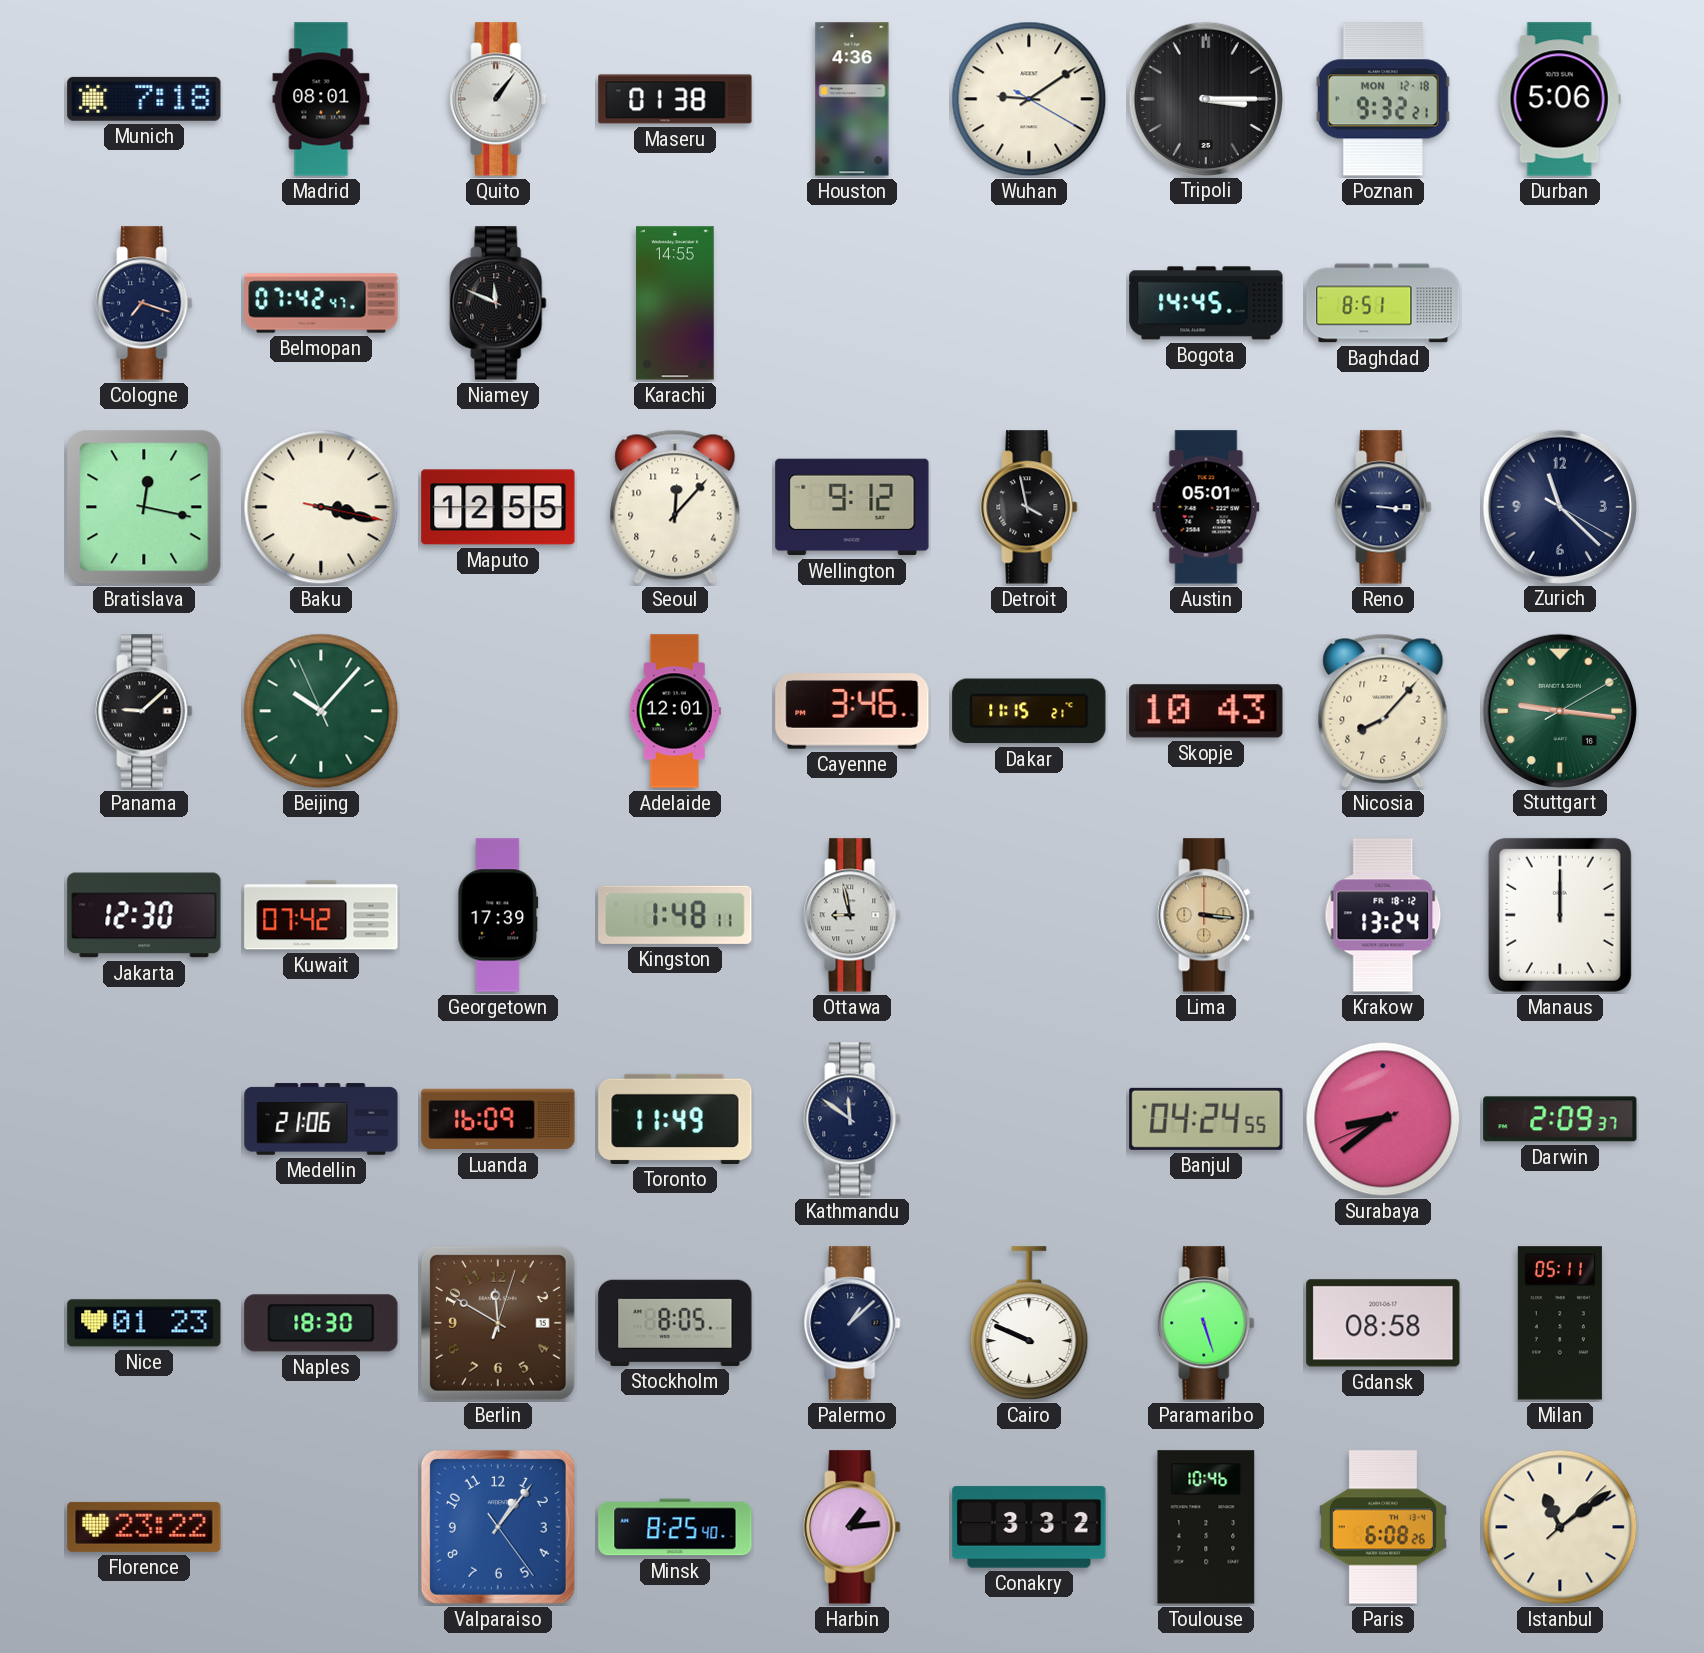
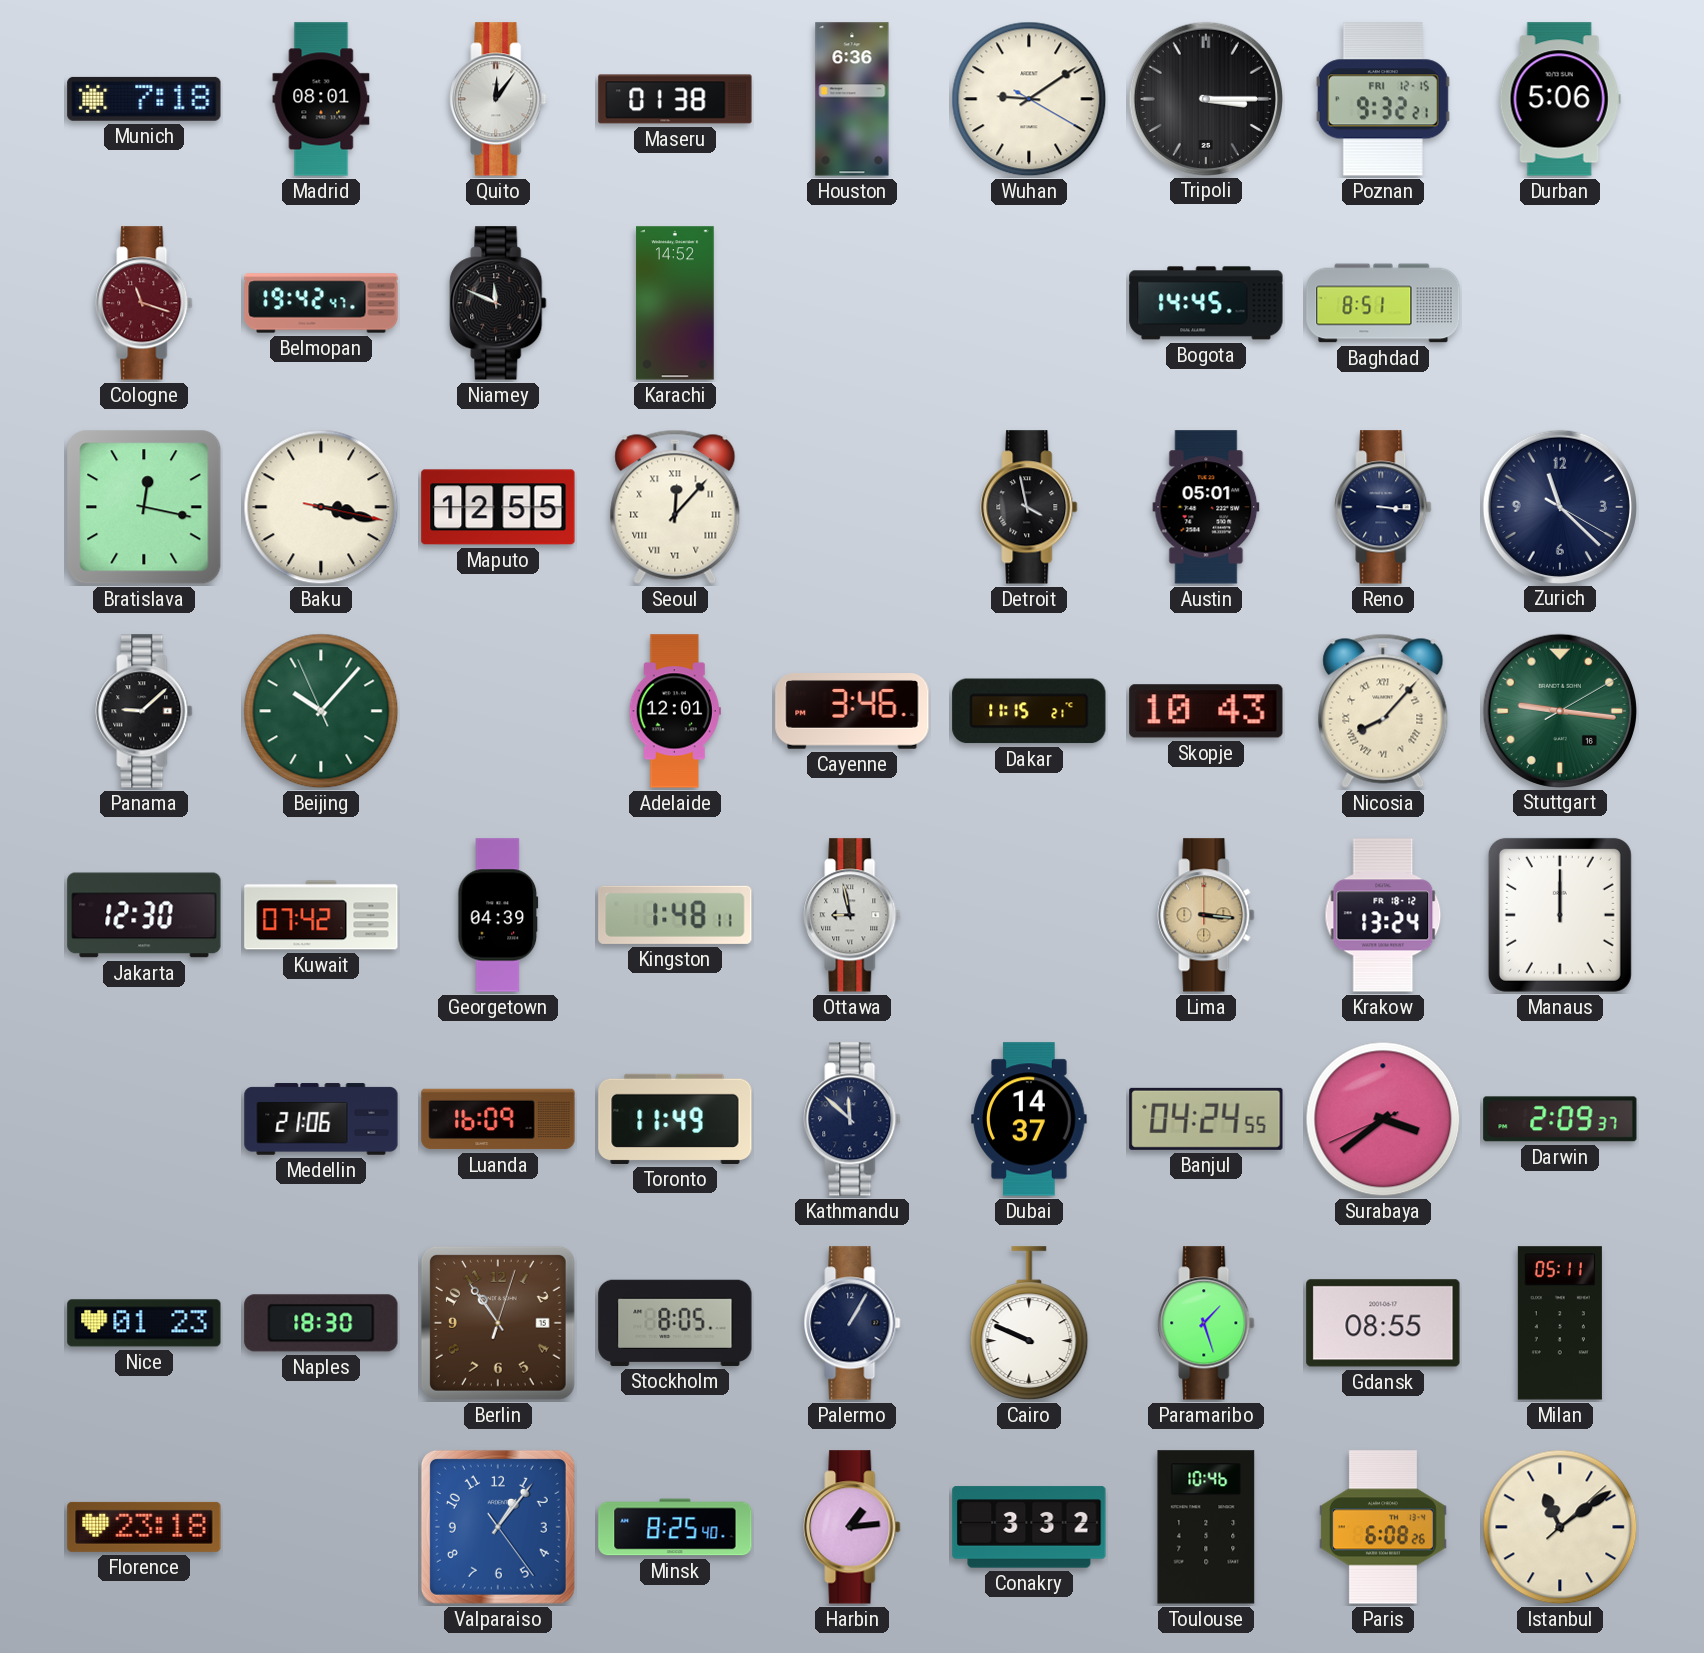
Quito: 1:06 -> 12:06 (498, 99)
Houston: 4:36 -> 6:36 (852, 99)
Poznan date: MON 12-18 -> FRI 12-15 (1383, 99)
Cologne: 7:18 -> 11:18 (144, 303)
Cologne dial: navy -> burgundy (144, 303)
Belmopan: 07:42 -> 19:42 (321, 303)
Karachi: 14:55 -> 14:52 (675, 303)
Seoul numerals: Arabic -> Roman (675, 507)
Wellington: 9:12 -> none (852, 507)
Nicosia numerals: Arabic -> Roman (1383, 711)
Georgetown: 17:39 -> 04:39 (498, 915)
Kathmandu: 11:51 -> 11:52 (852, 1119)
Dubai: none -> 14:37 (1029, 1119)
Surabaya: 8:38 -> 3:38 (1383, 1119)
Berlin: 11:50 -> 10:54 (498, 1323)
Palermo: 1:08 -> 1:05 (852, 1323)
Paramaribo: 5:27 -> 1:27 (1206, 1323)
Gdansk: 08:58 -> 08:55 (1383, 1323)
Florence: 23:22 -> 23:18 (144, 1527)
